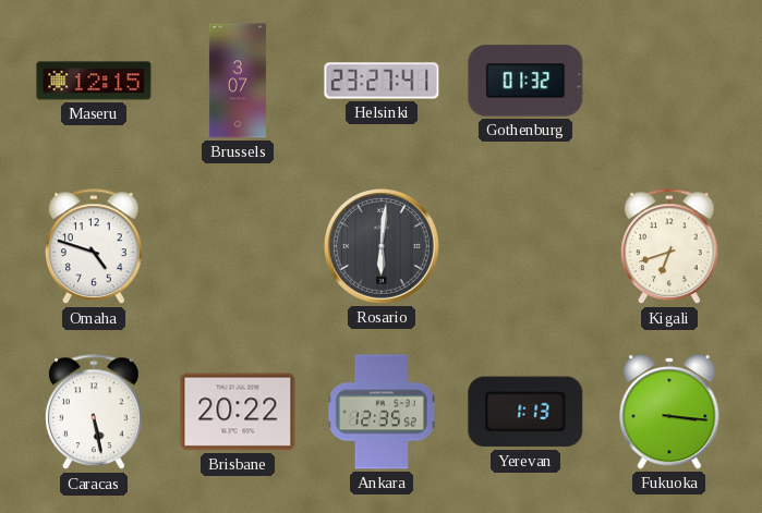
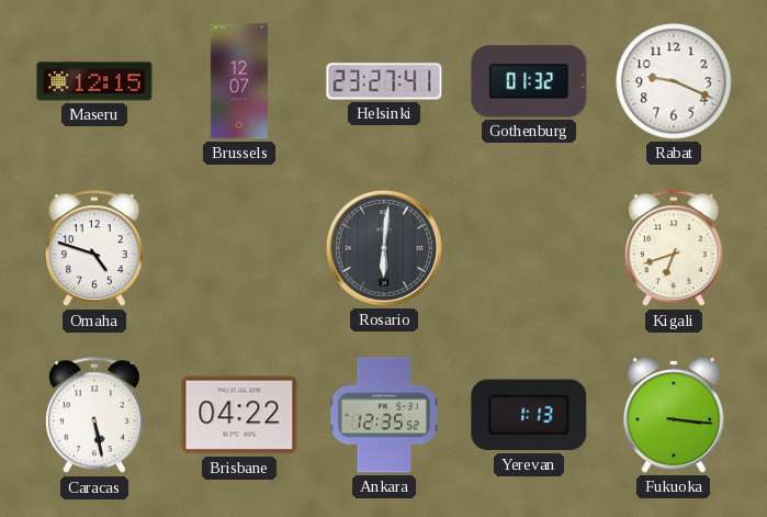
Brussels: 3:07 -> 12:07 (239, 81)
Rabat: none -> 9:19 (674, 81)
Brisbane: 20:22 -> 04:22 (239, 415)
